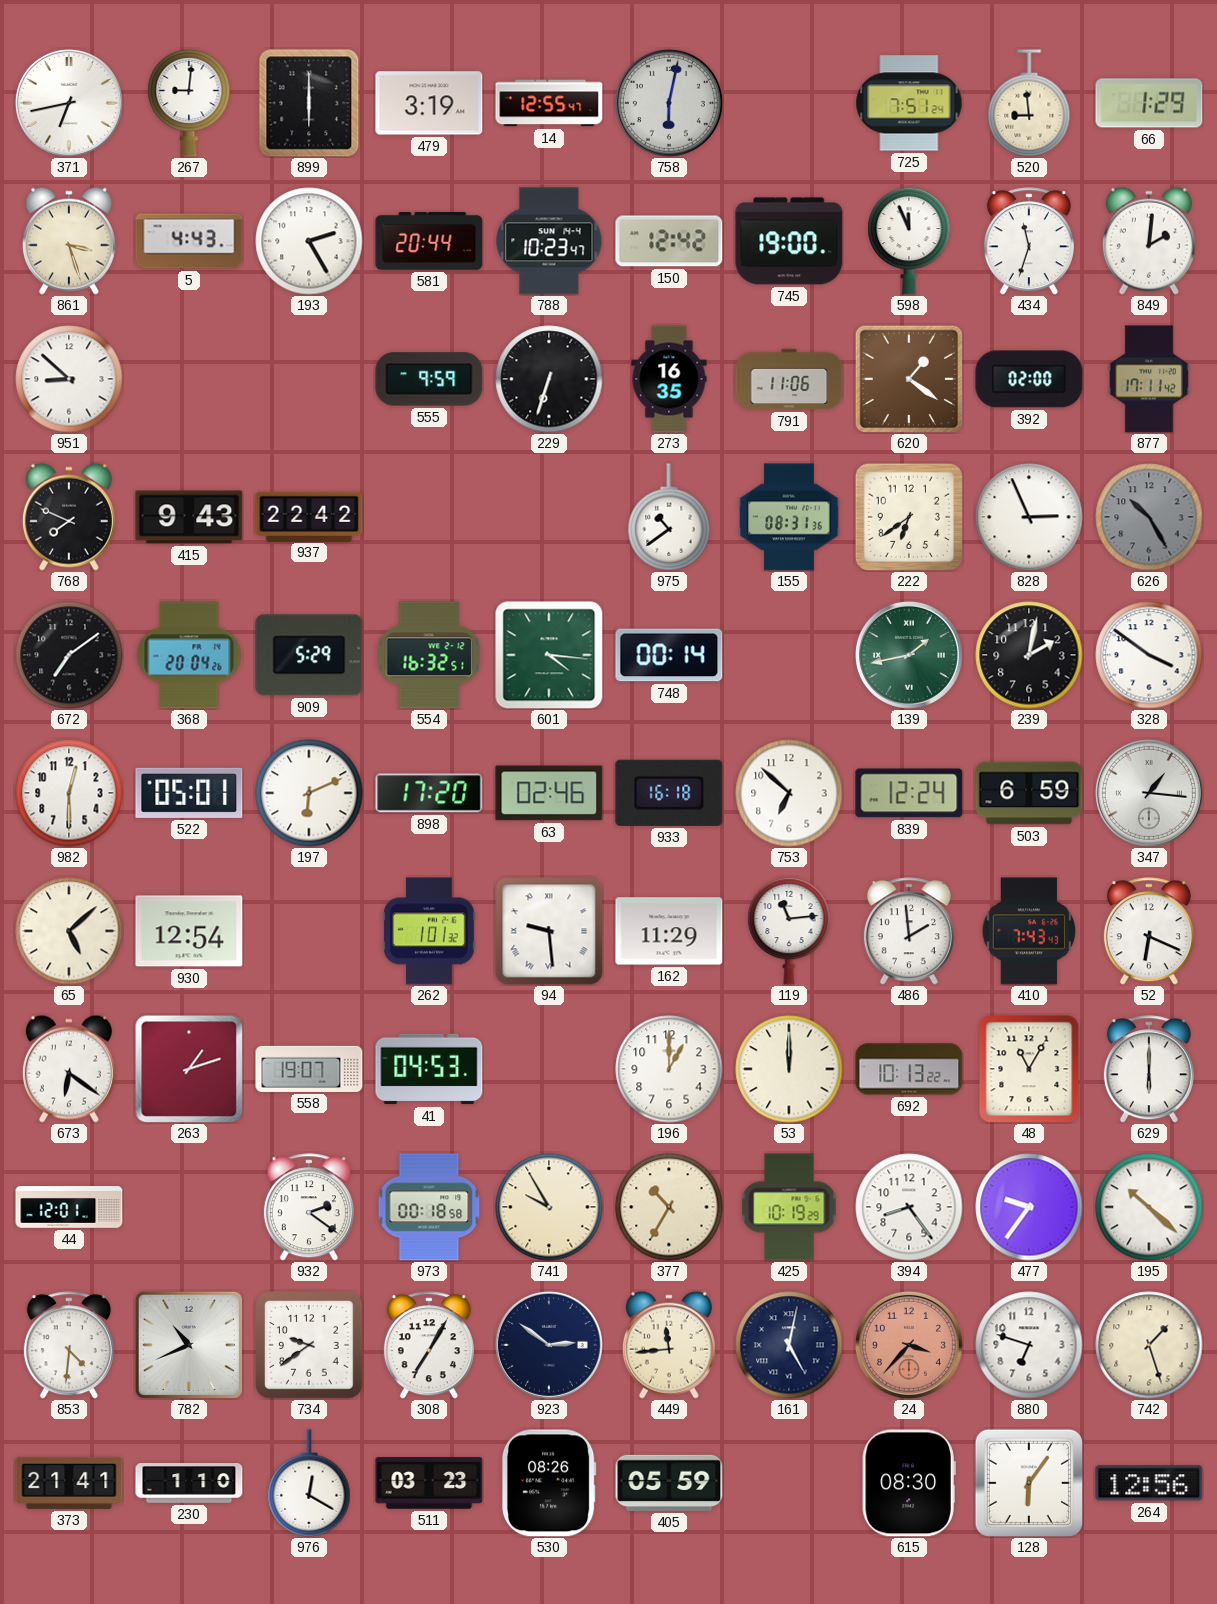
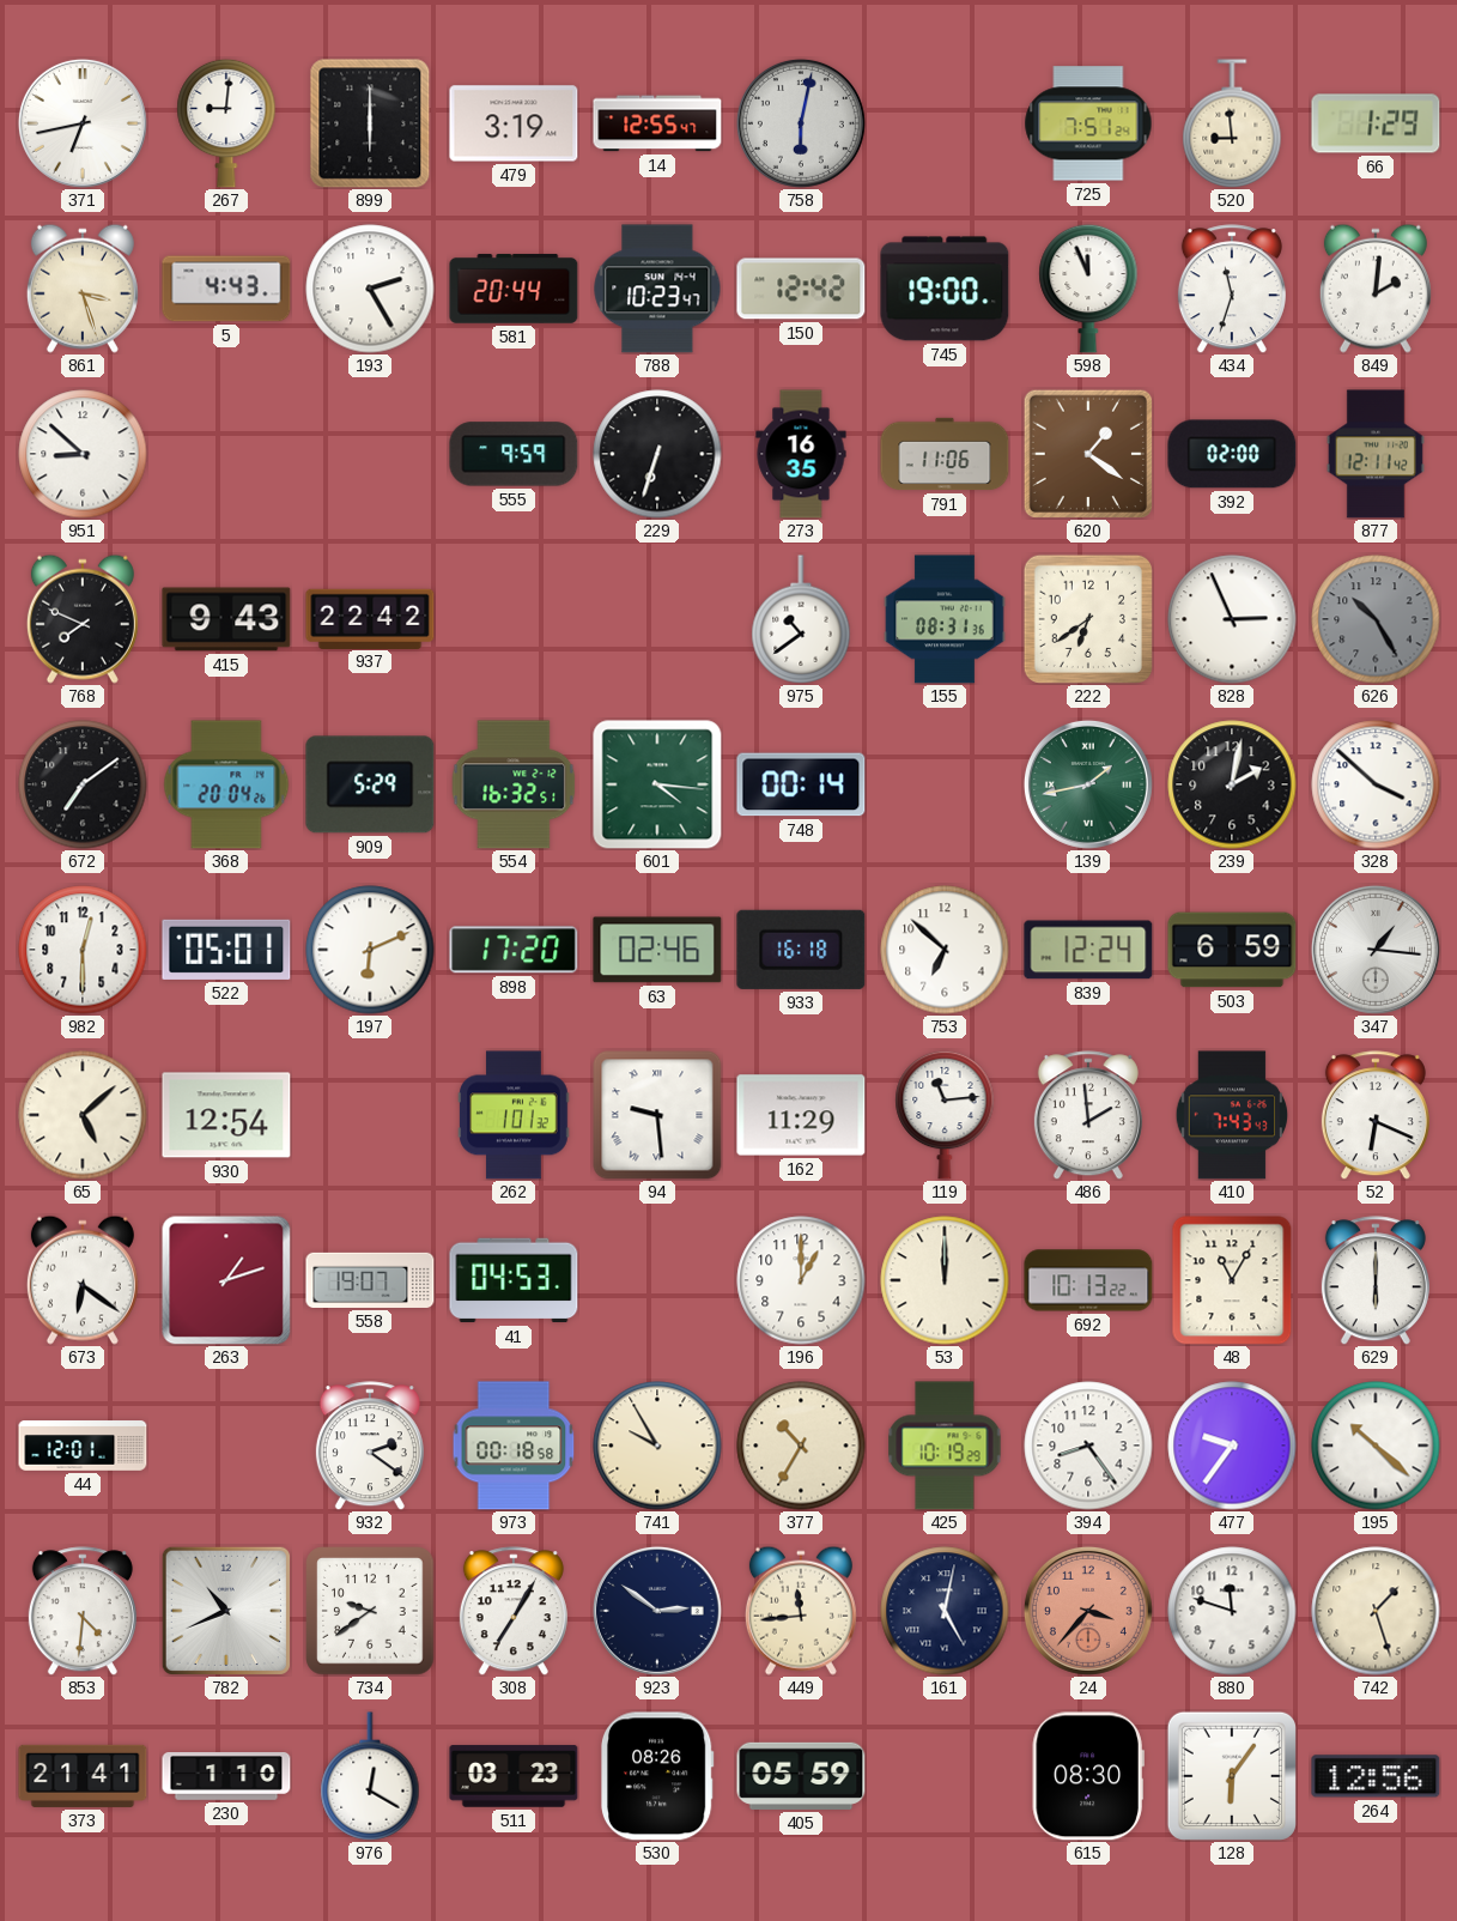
877: 17:11 -> 12:11 (1376, 454)
328: 3:51 -> 3:52 (1376, 784)
880: 6:48 -> 11:48 (1232, 1611)
